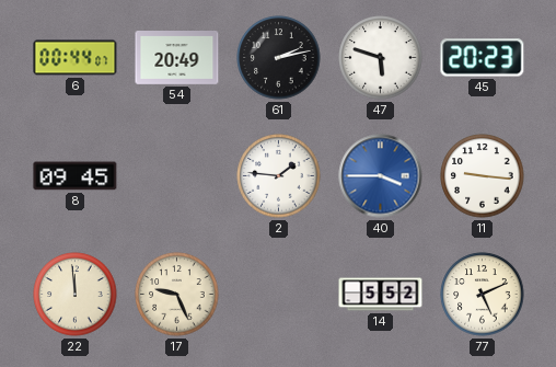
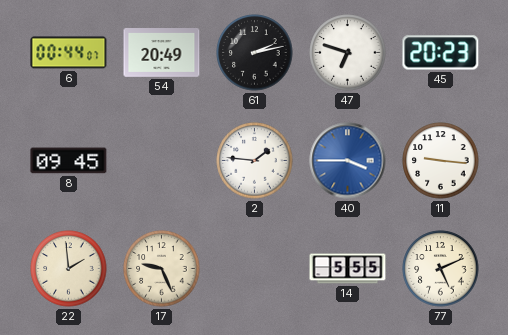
47: 5:48 -> 6:48 (348, 53)
22: 11:59 -> 1:59 (69, 269)
14: 5:52 -> 5:55 (348, 269)
